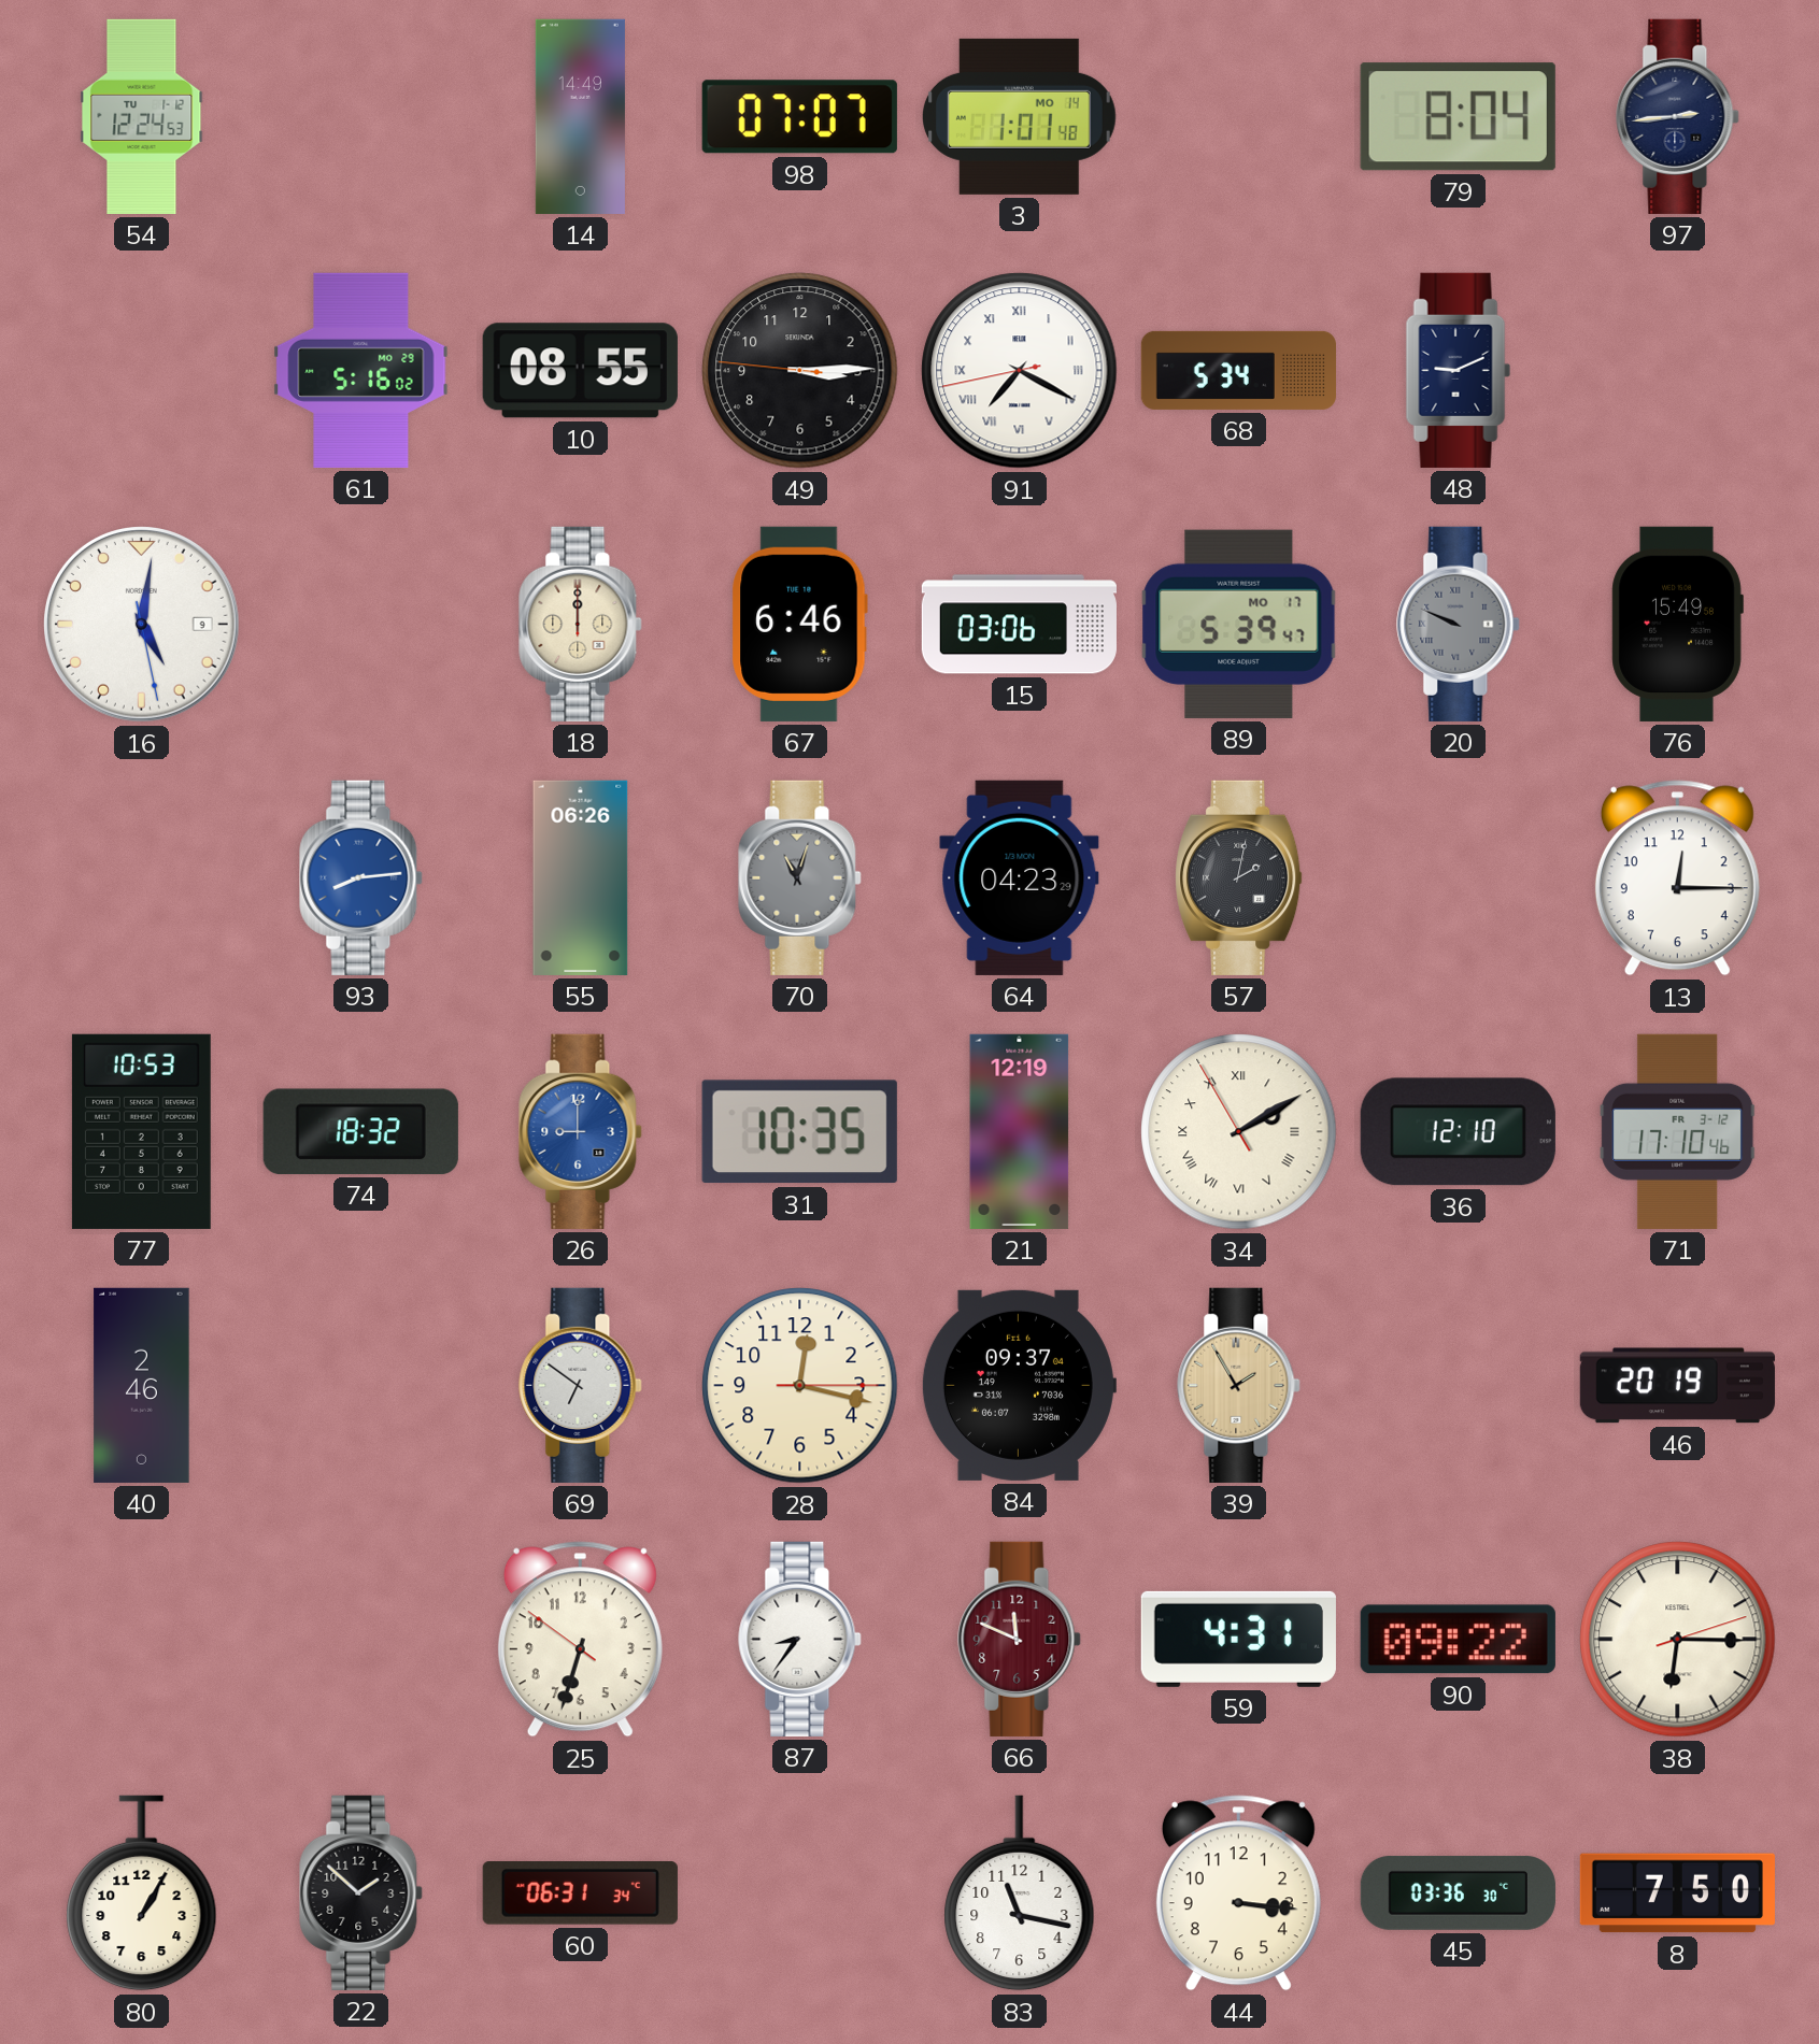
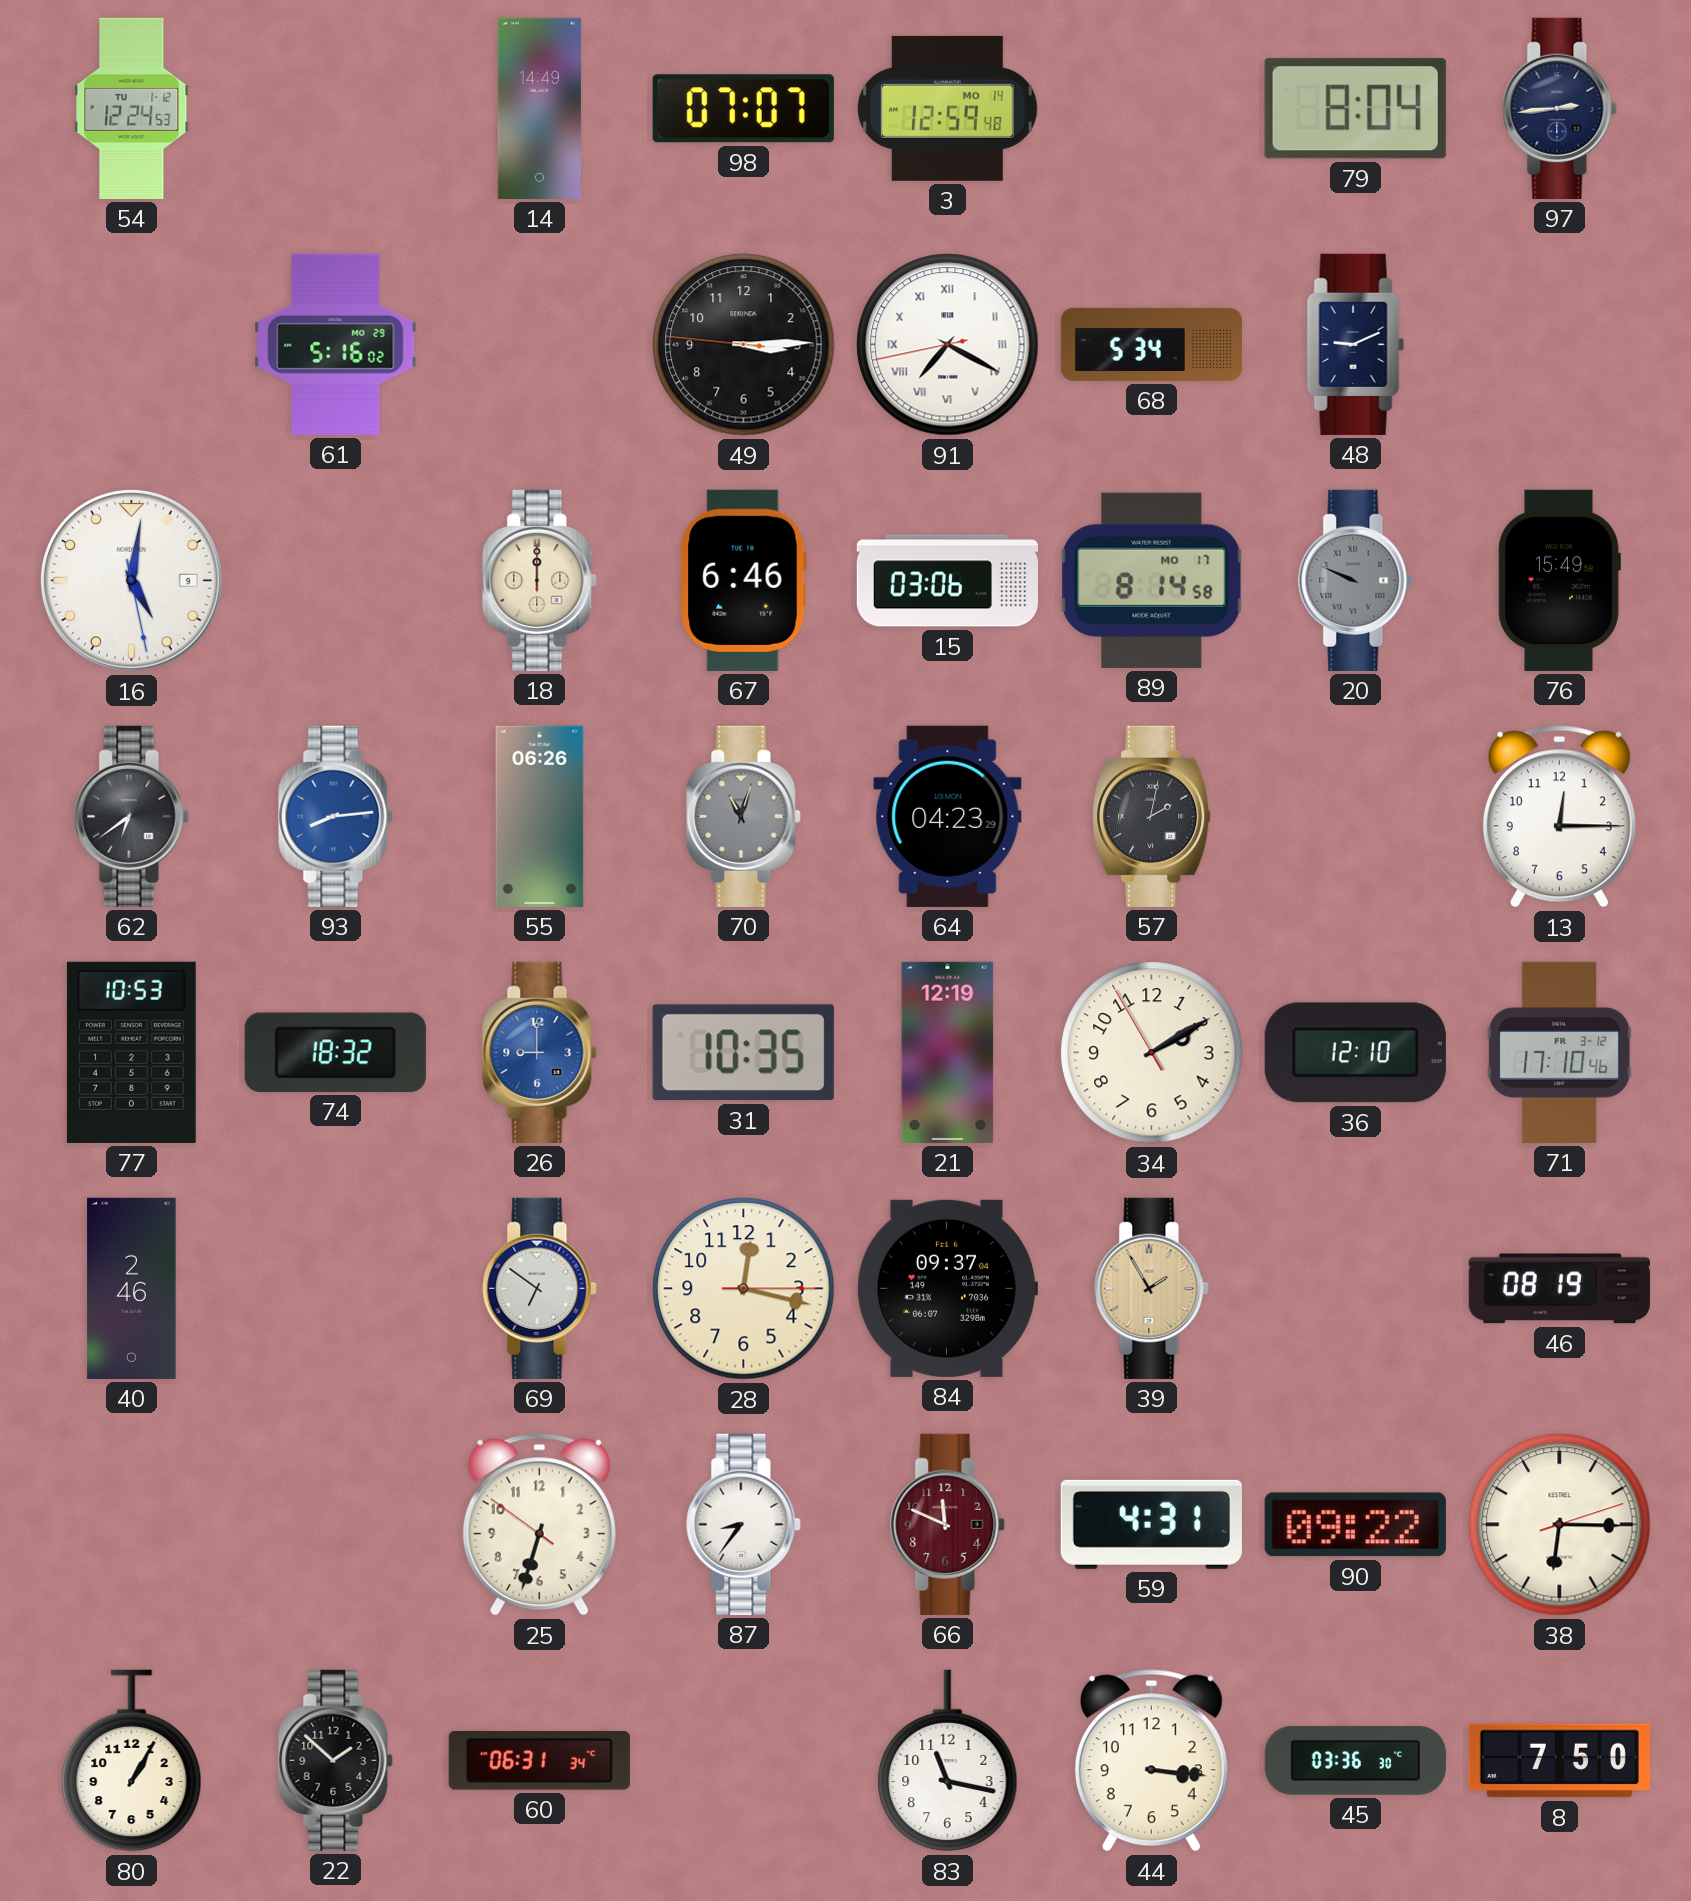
3: 1:01 -> 12:59 (947, 108)
10: 08:55 -> none (580, 371)
89: 5:39 -> 8:14 (1152, 580)
62: none -> 6:39 (132, 816)
34 numerals: Roman -> Arabic (1152, 1053)
46: 20:19 -> 08:19 (1559, 1289)
